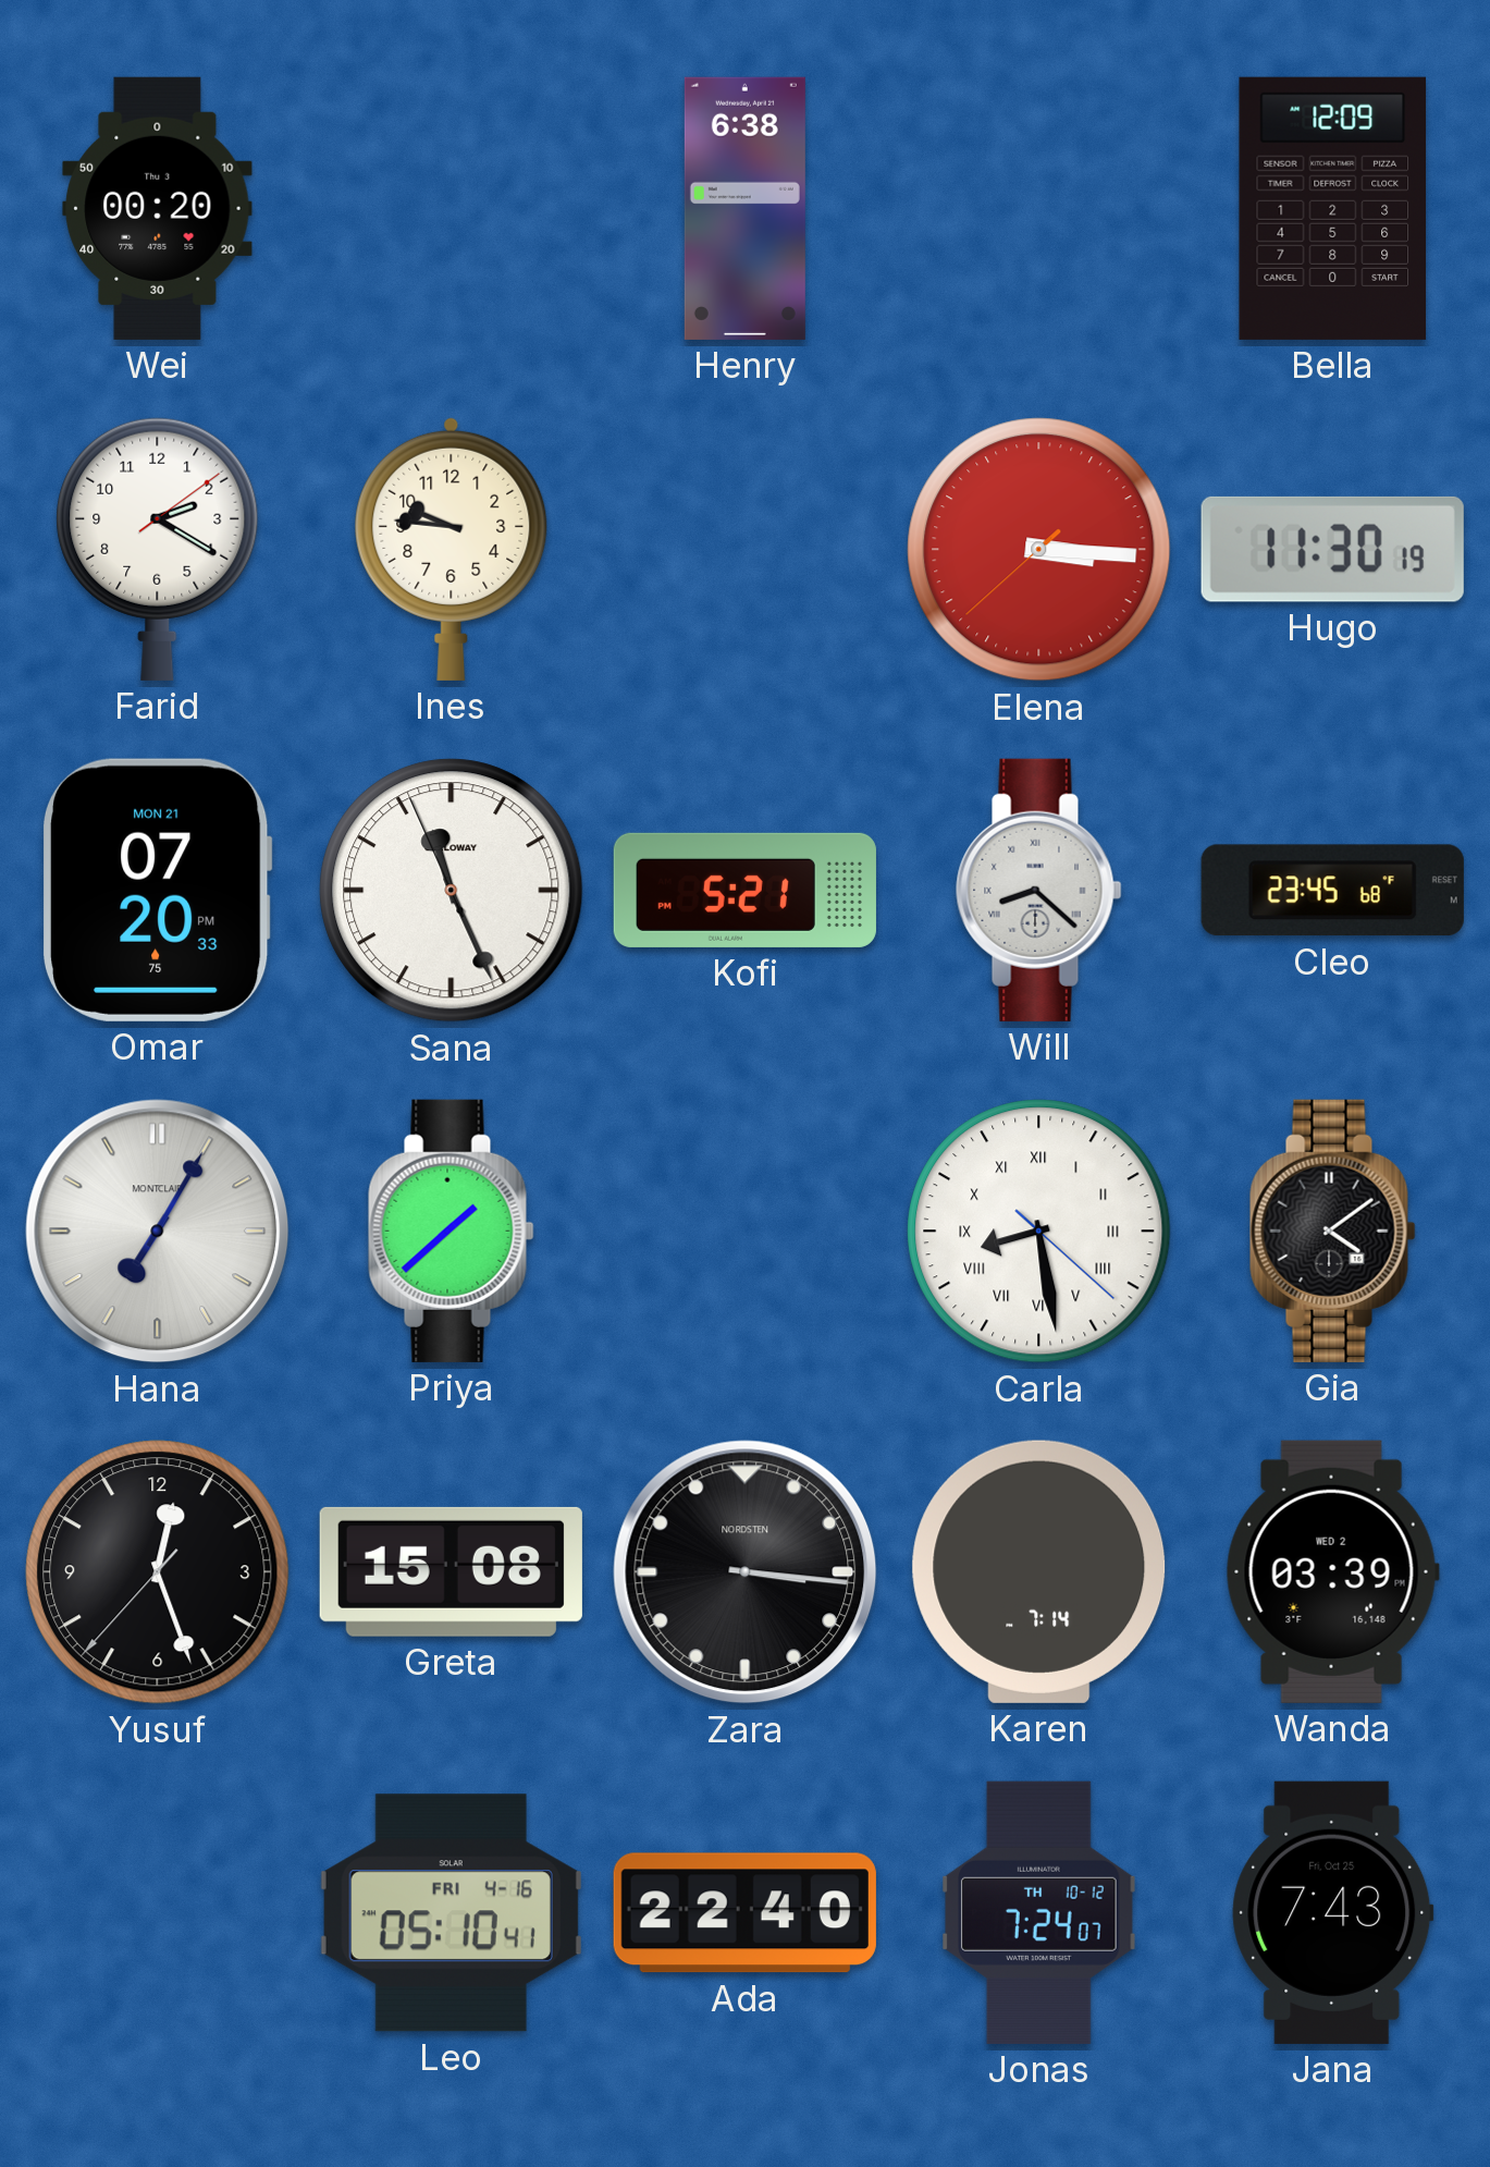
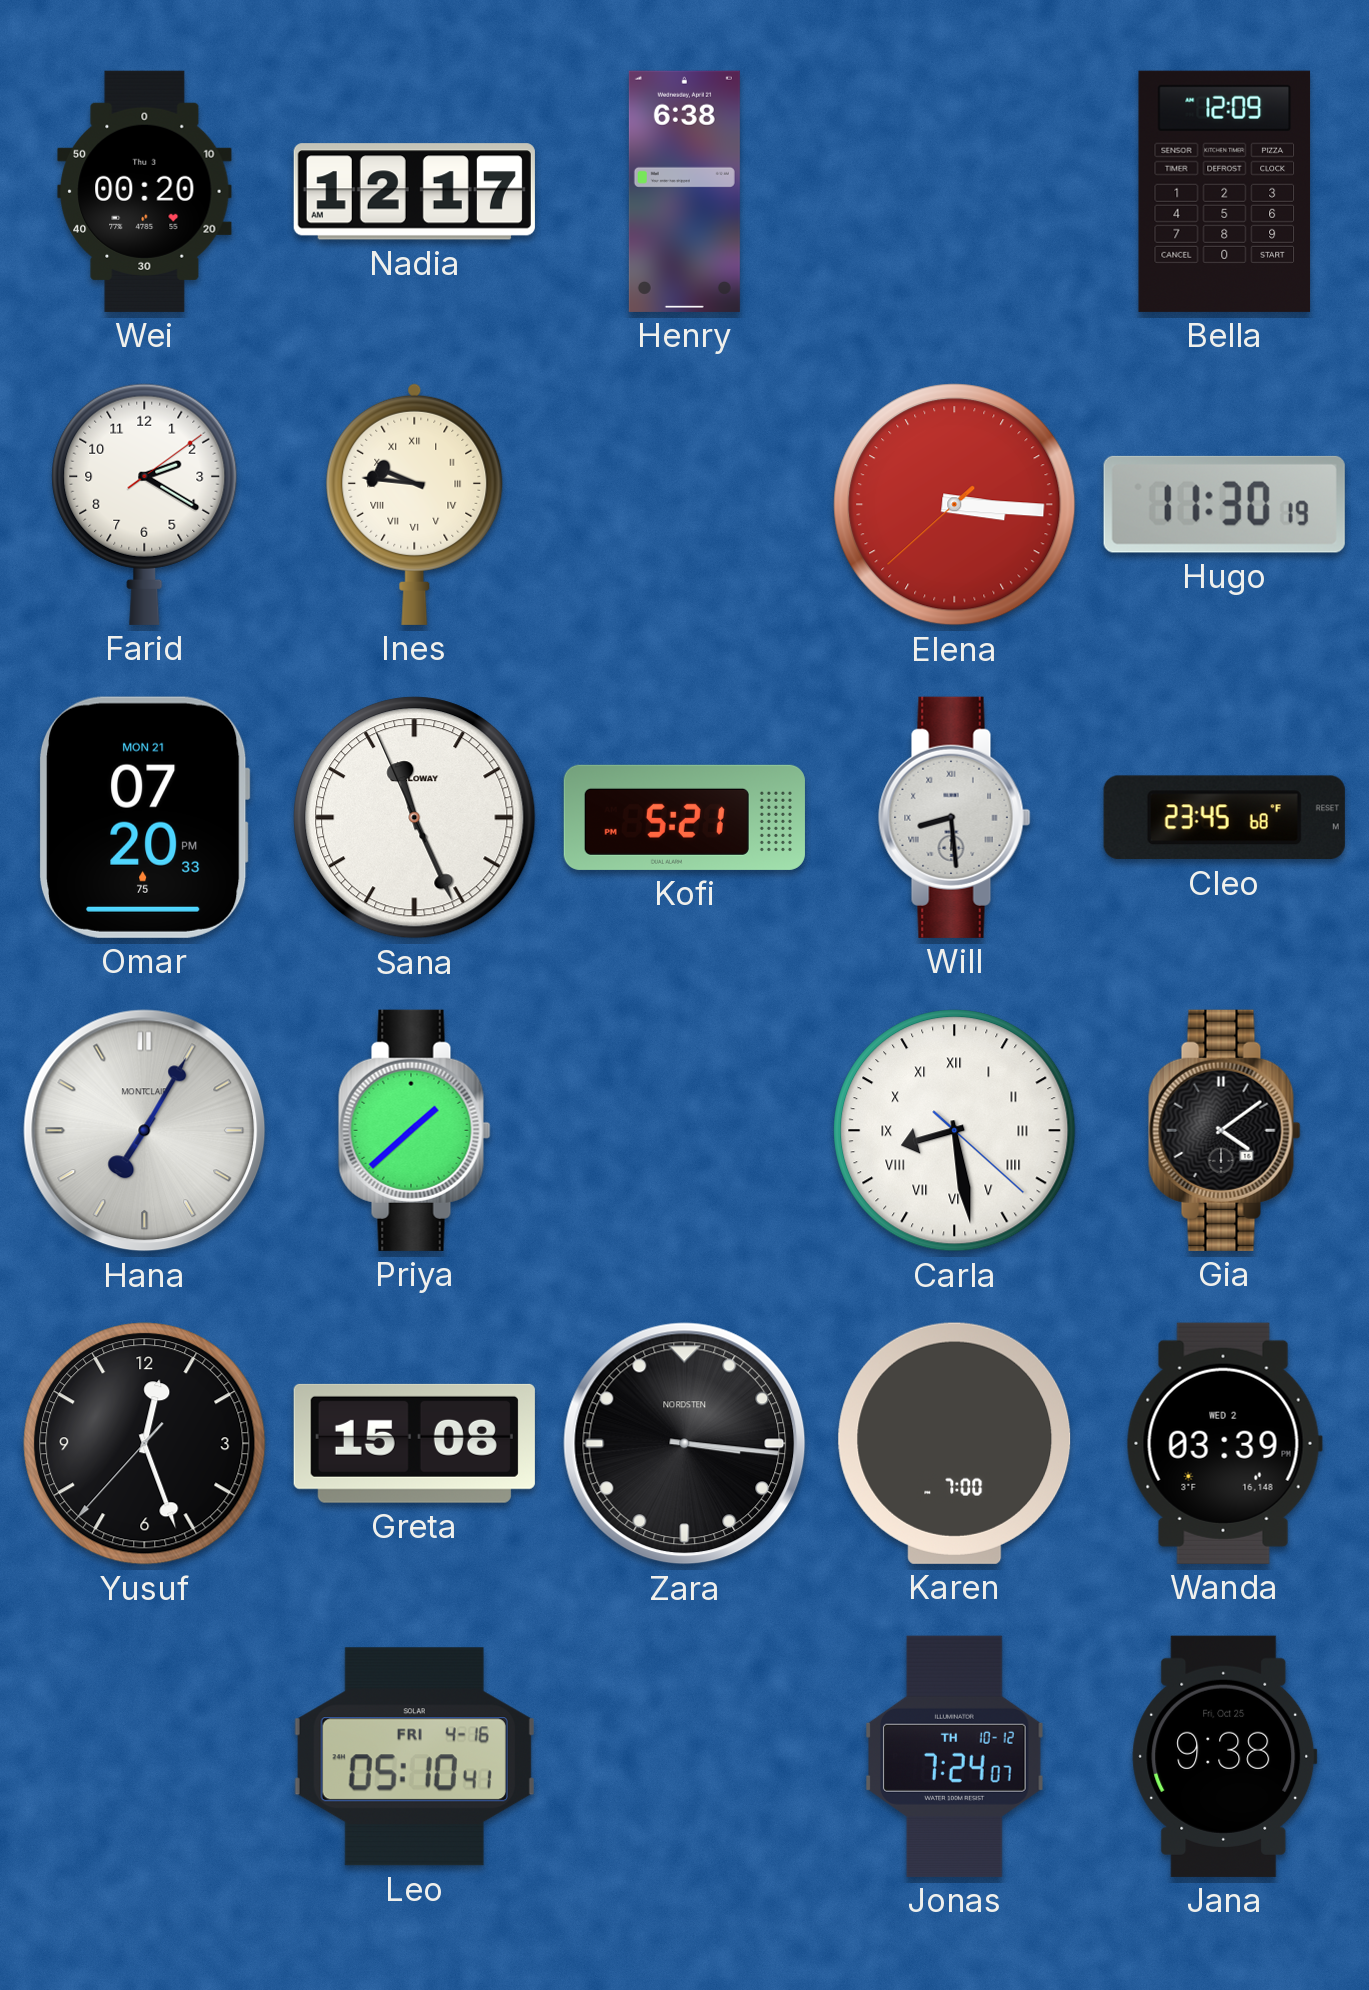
Nadia: none -> 12:17 (414, 192)
Ines numerals: Arabic -> Roman (415, 504)
Will: 8:22 -> 8:29 (955, 817)
Karen: 7:14 -> 7:00 (955, 1443)
Ada: 22:40 -> none (744, 1913)
Jana: 7:43 -> 9:38 (1225, 1756)
